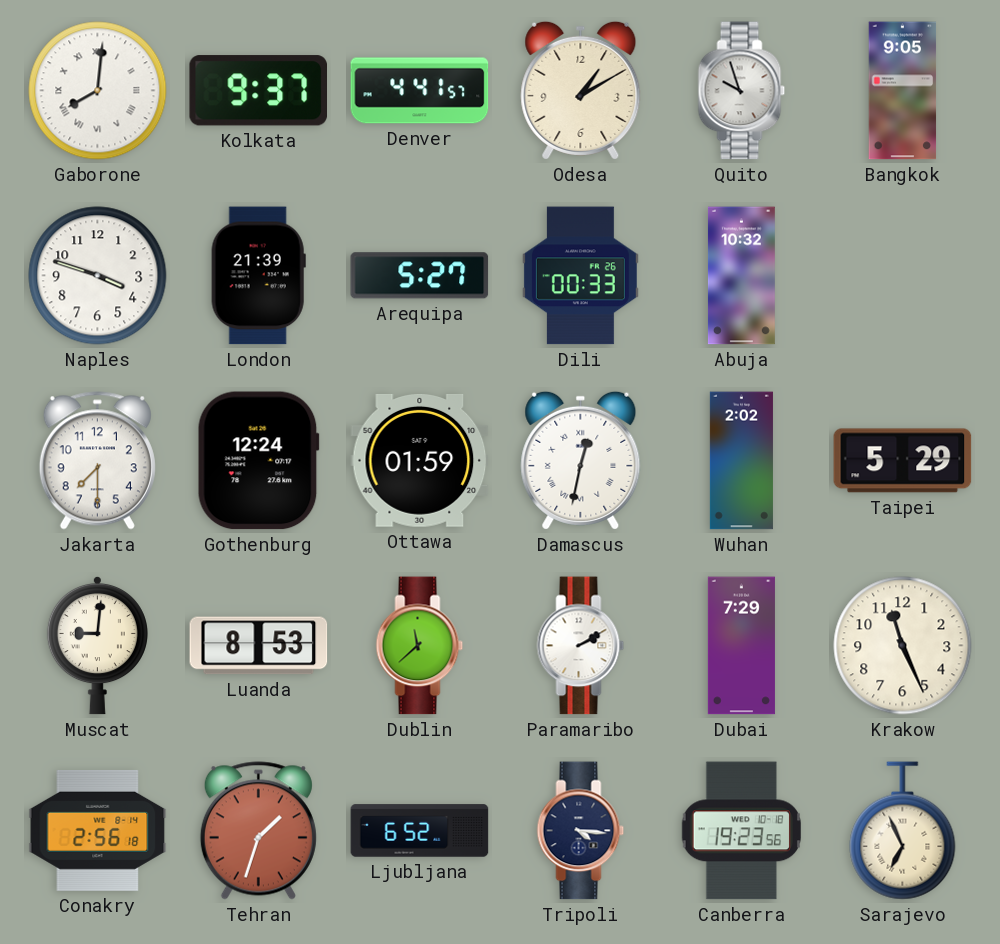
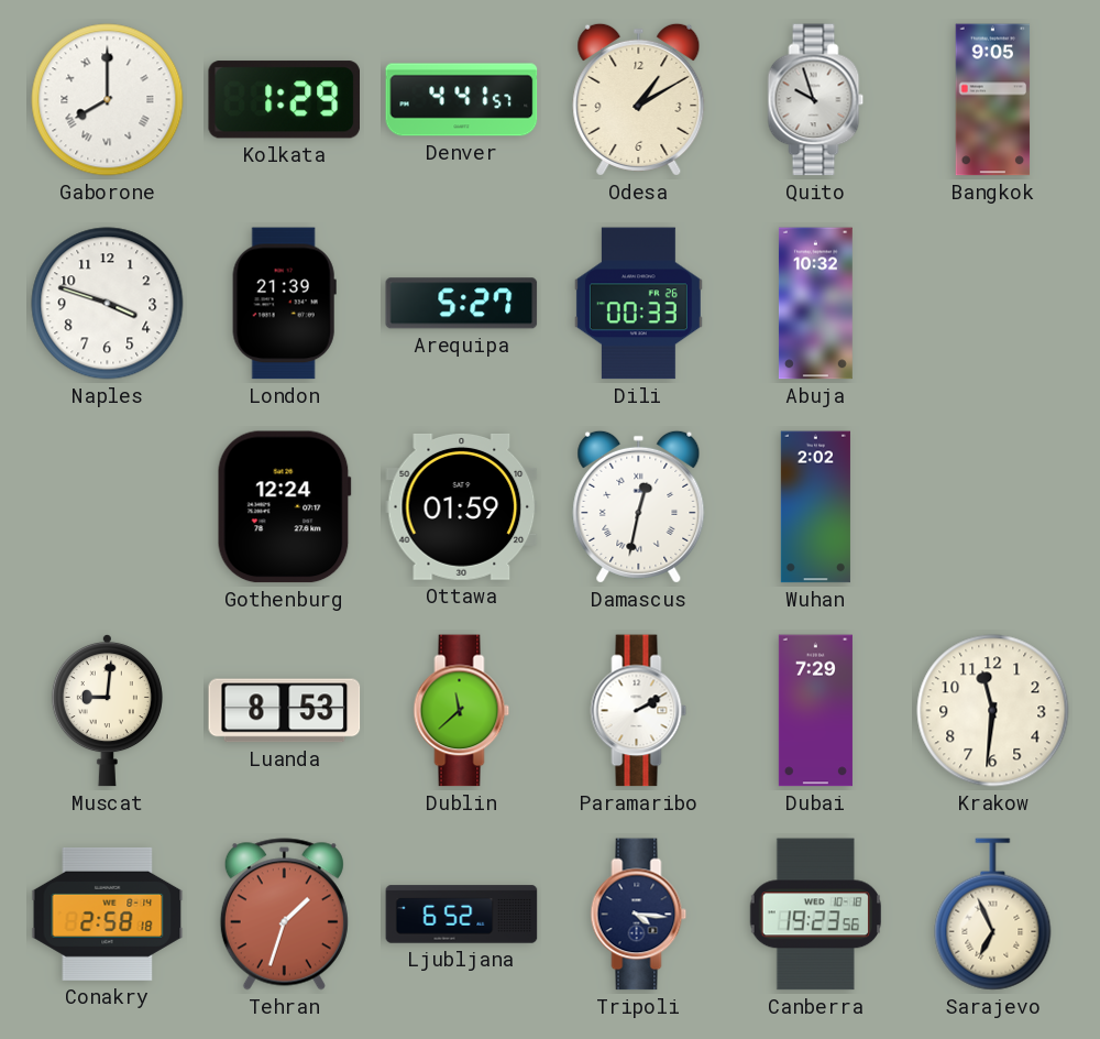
Gaborone: 8:01 -> 8:00 (108, 100)
Kolkata: 9:37 -> 1:29 (284, 100)
Jakarta: 7:30 -> none (97, 461)
Taipei: 5:29 -> none (903, 461)
Krakow: 11:26 -> 11:31 (993, 711)
Conakry: 2:56 -> 2:58 (108, 914)
